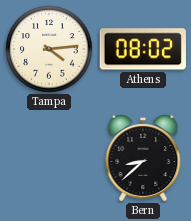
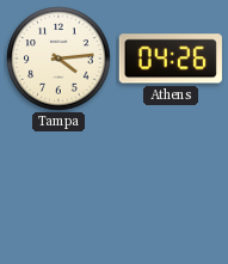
Athens: 08:02 -> 04:26 (171, 59)
Bern: 8:38 -> none (143, 158)
